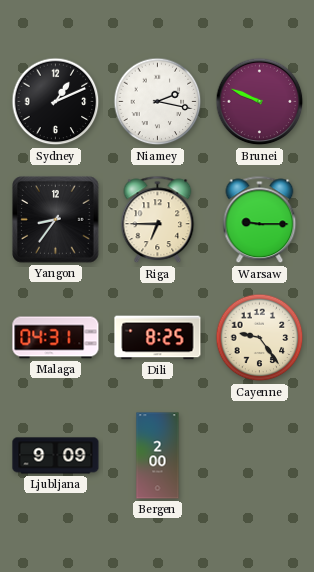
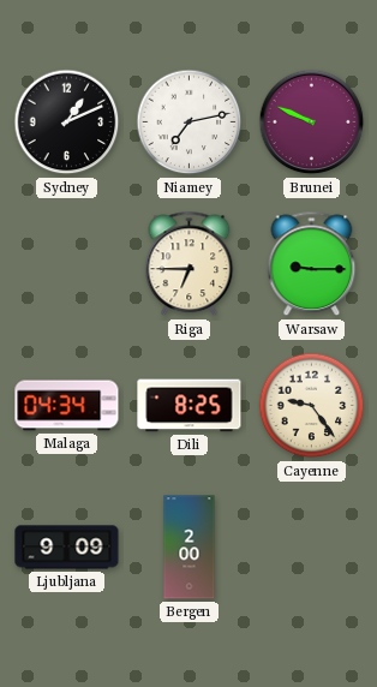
Niamey: 2:17 -> 7:13 (190, 123)
Yangon: 8:36 -> none (56, 220)
Malaga: 04:31 -> 04:34 (67, 406)
